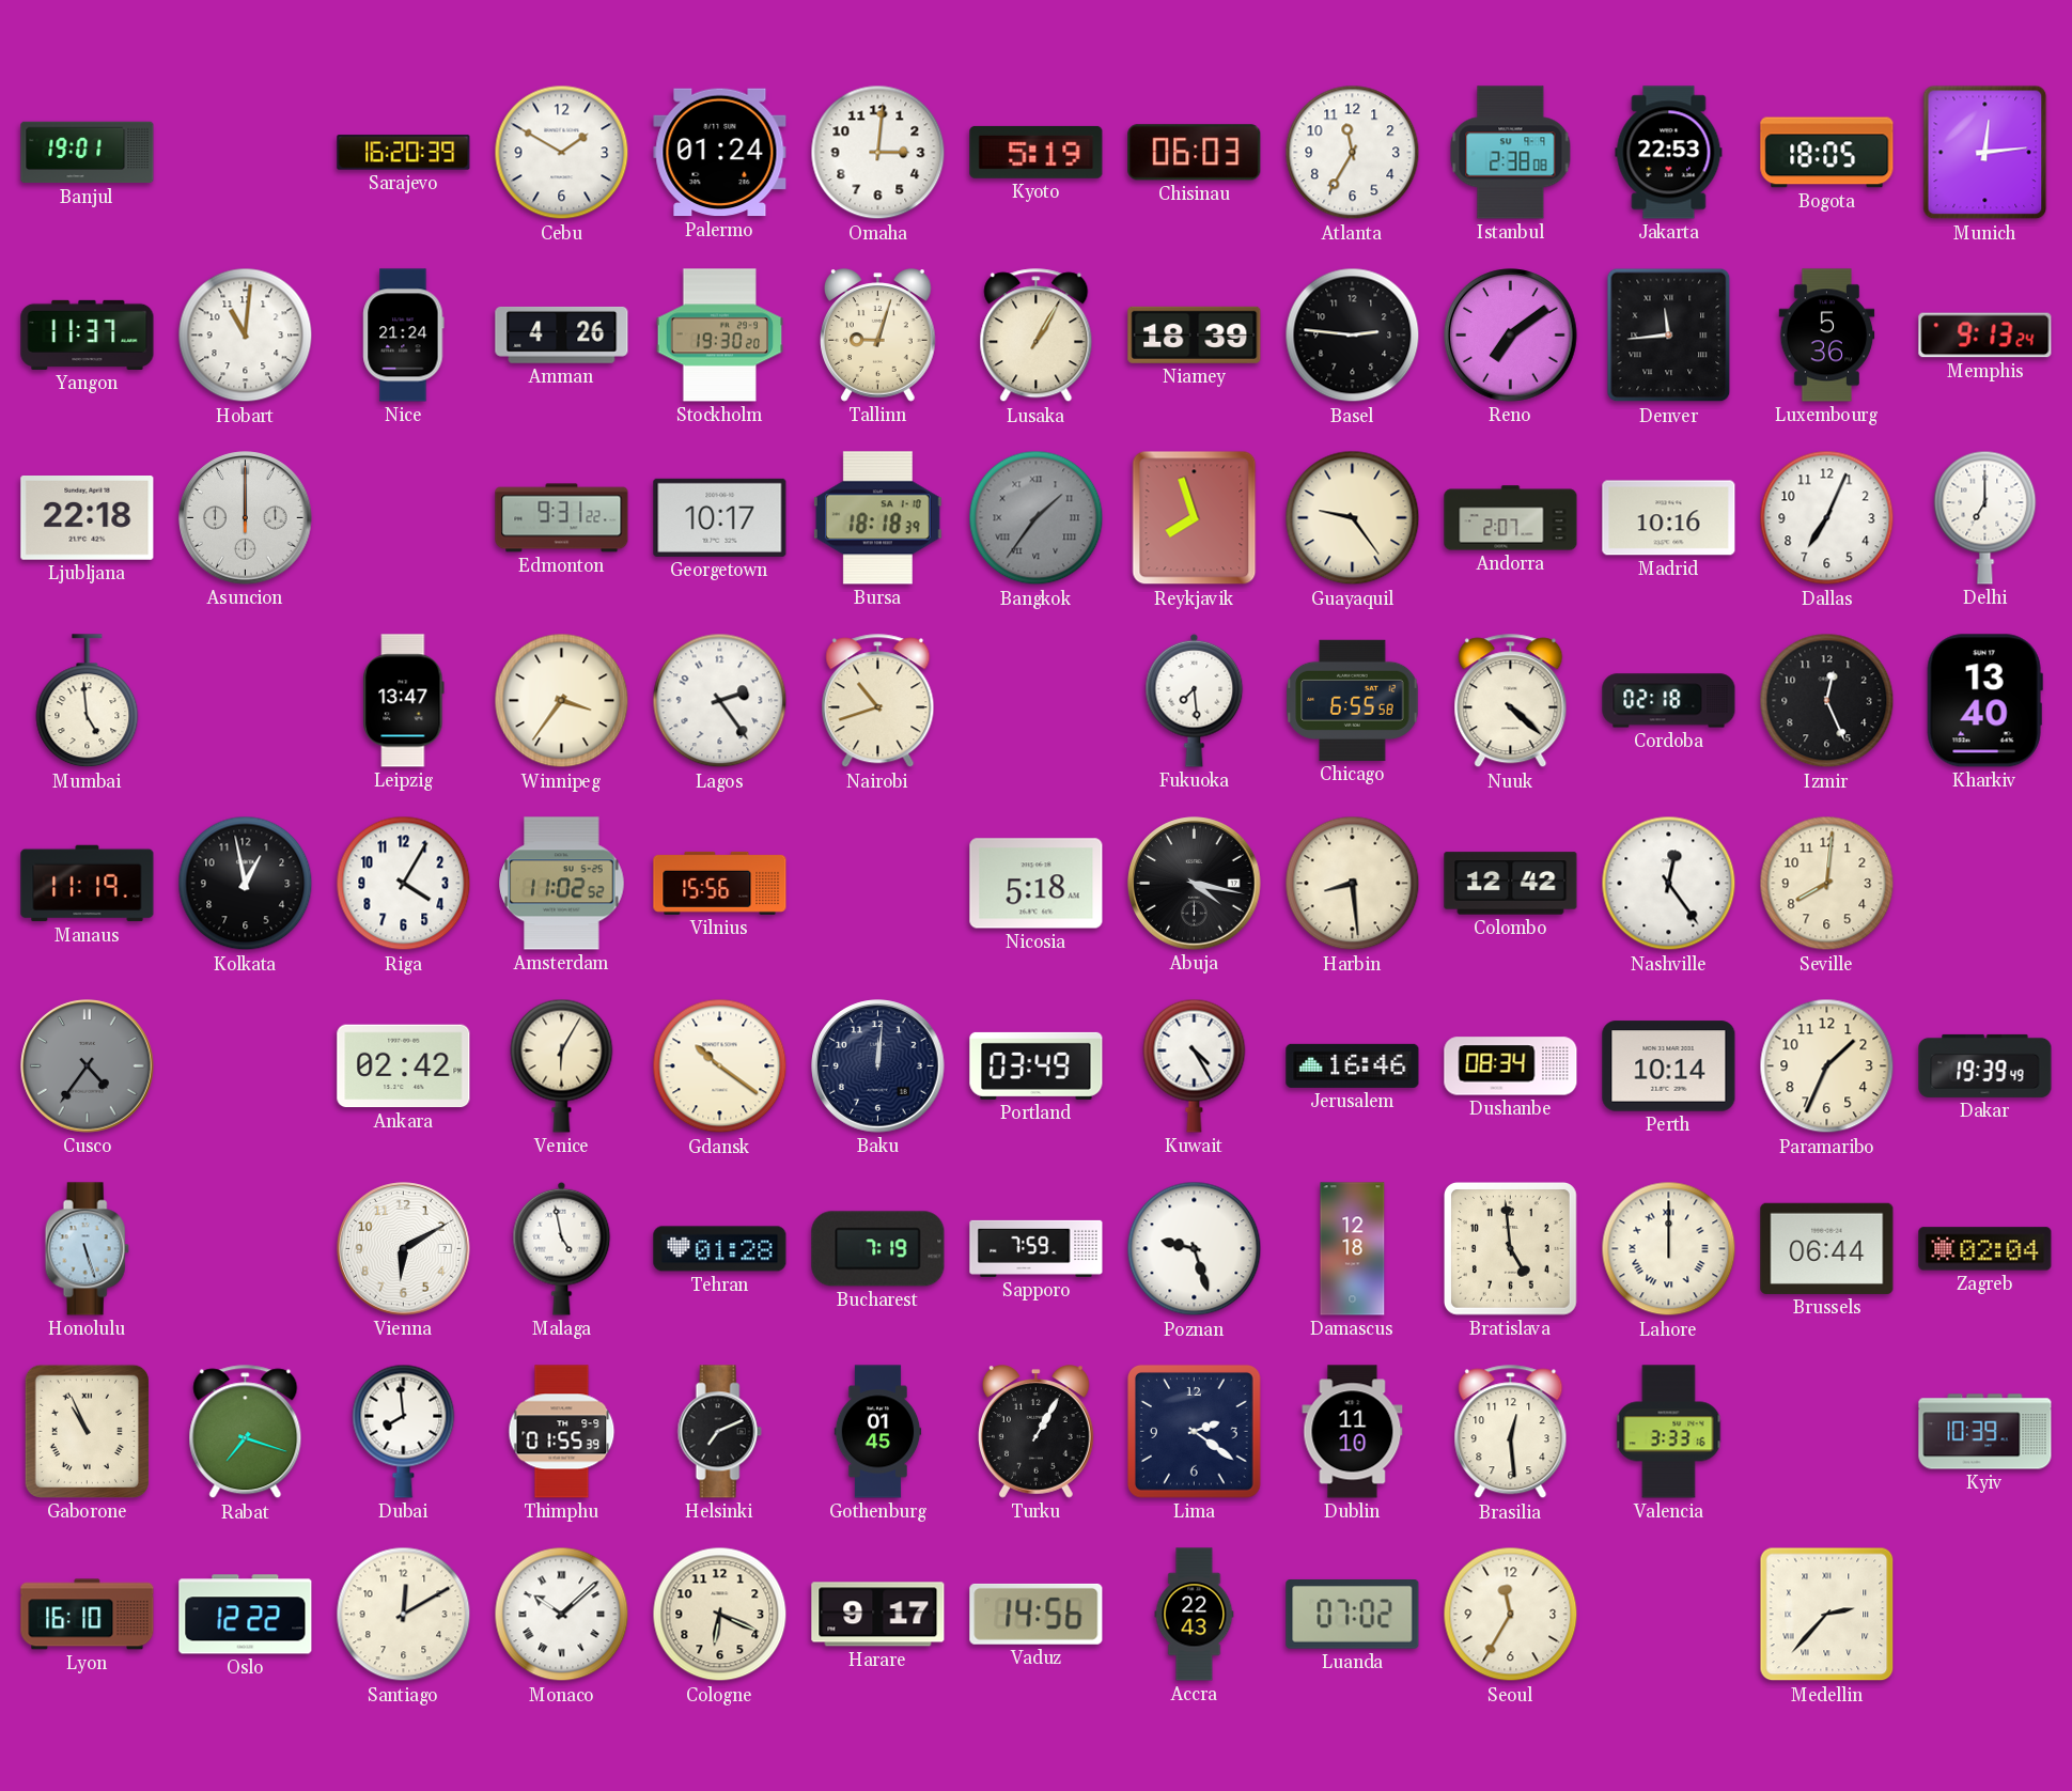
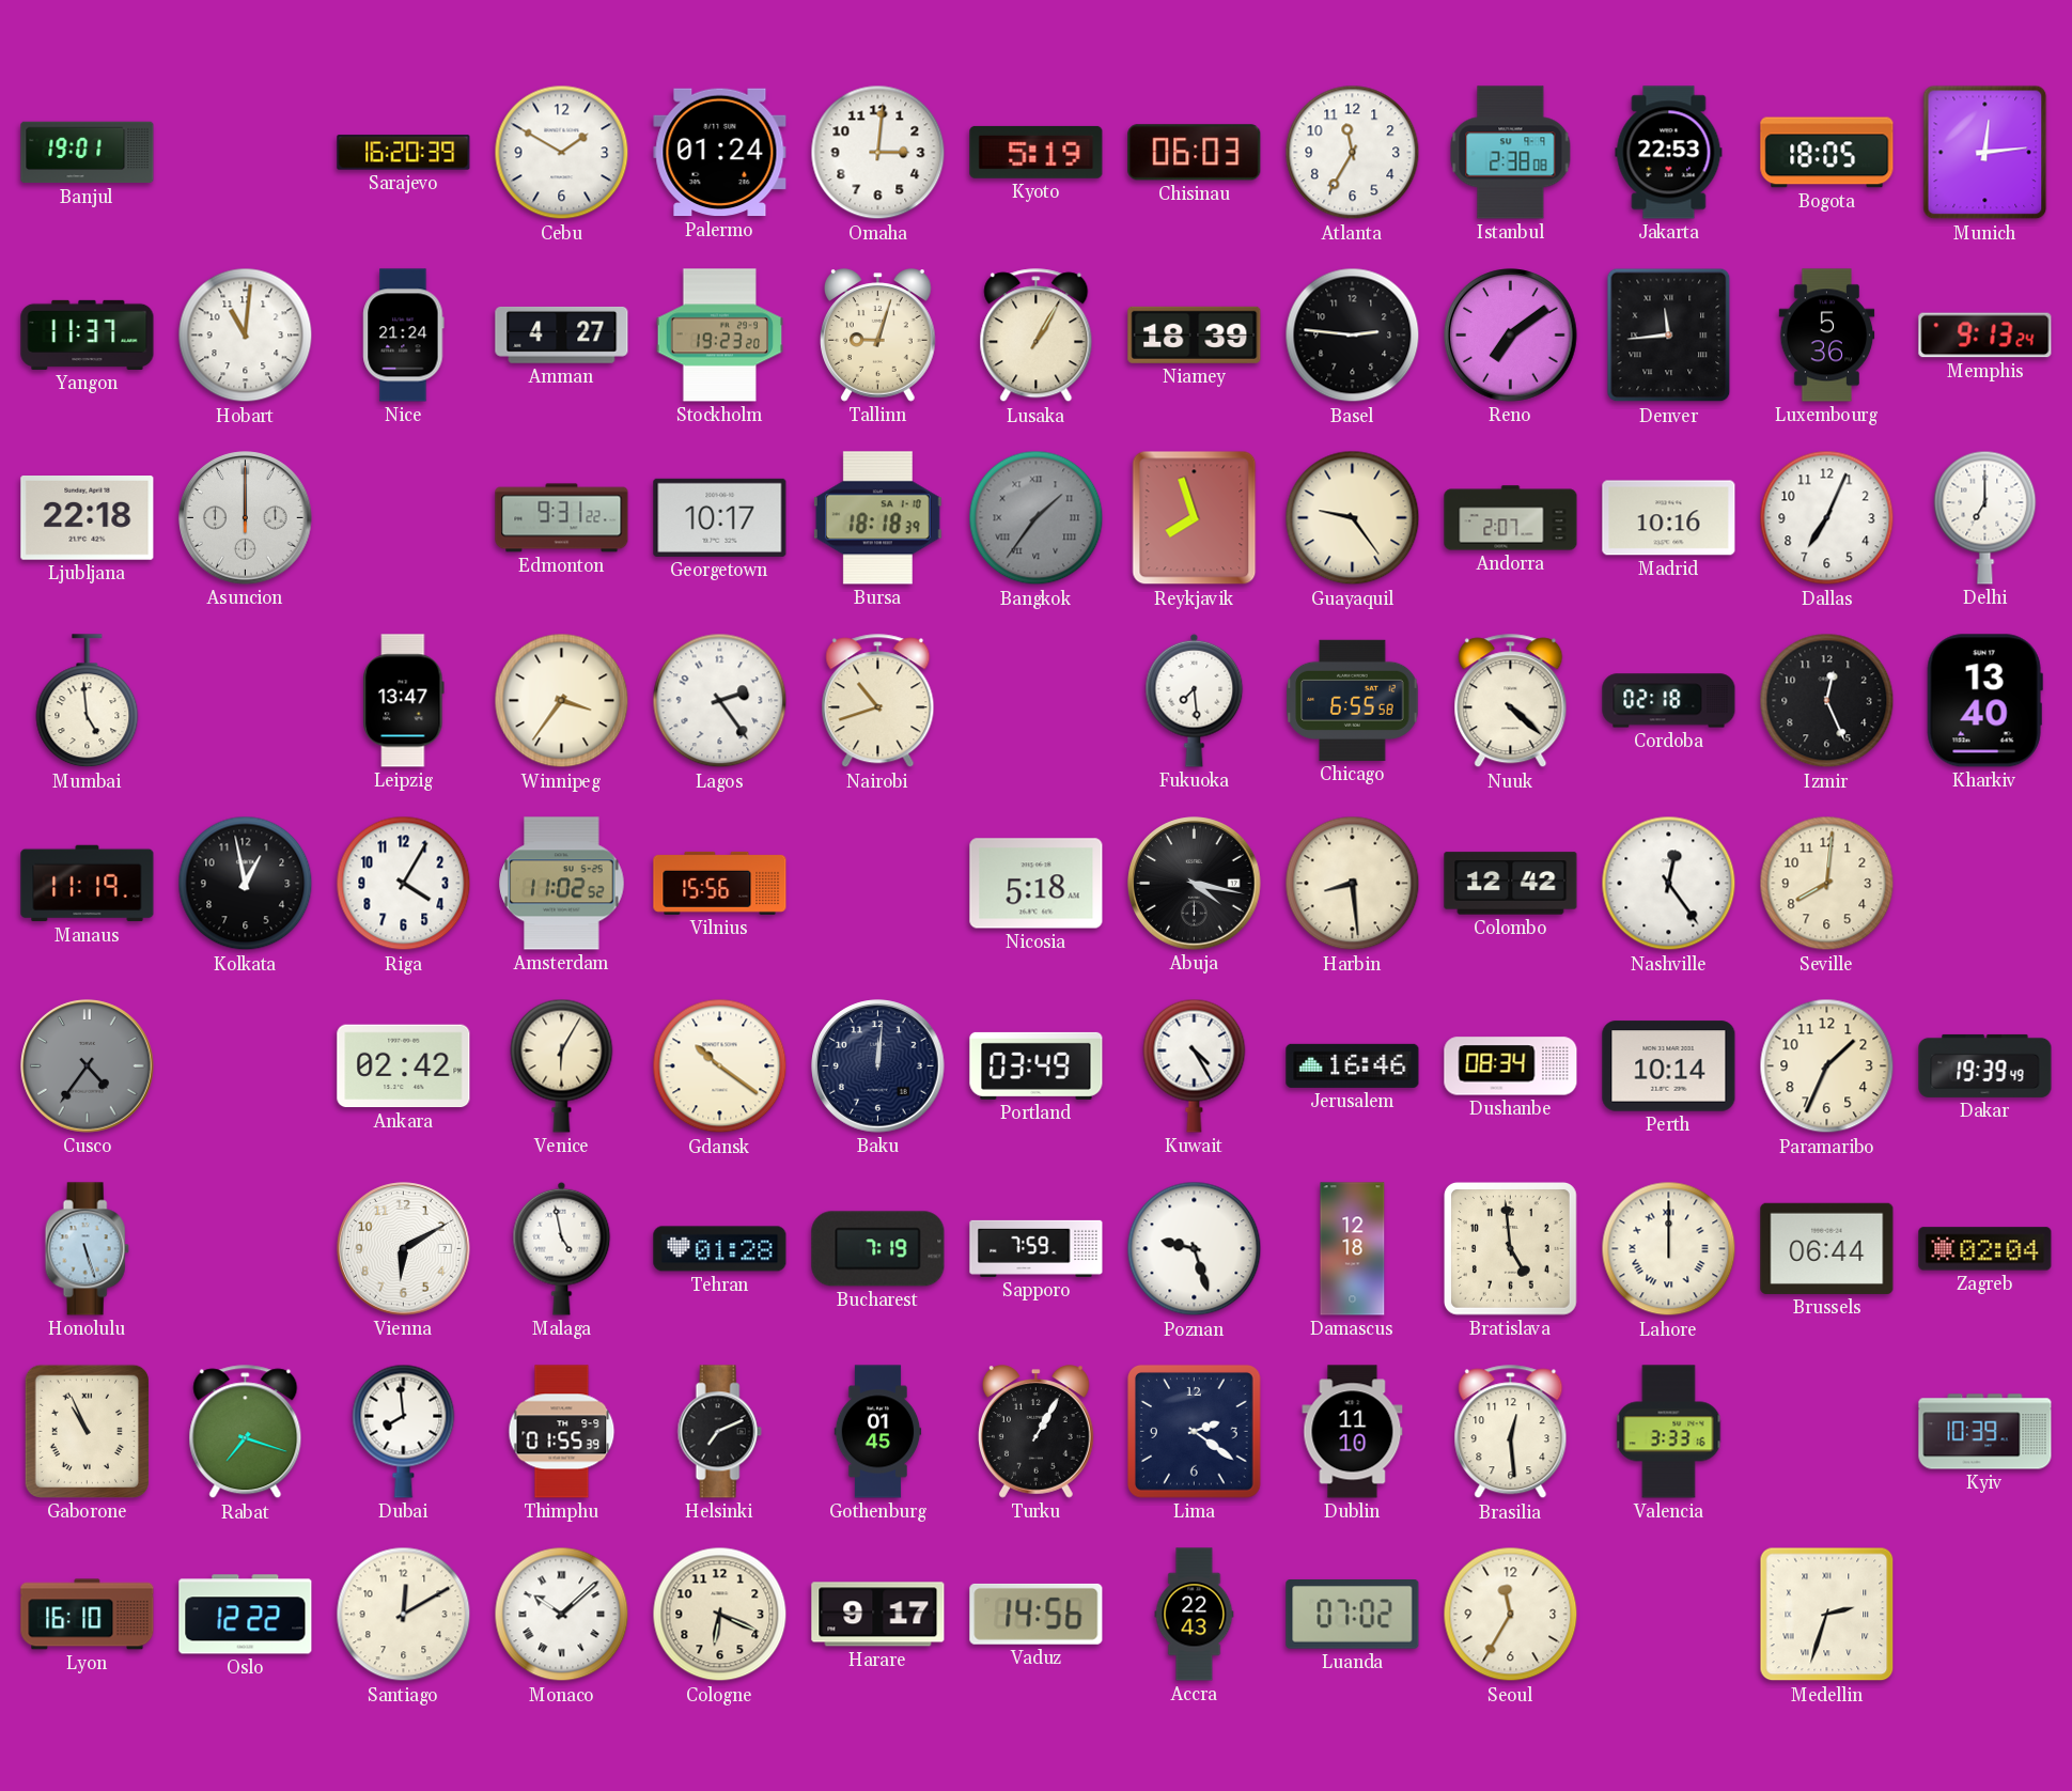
Amman: 4:26 -> 4:27 (562, 334)
Stockholm: 19:30 -> 19:23 (720, 336)
Medellin: 2:37 -> 2:33 (1827, 1615)
